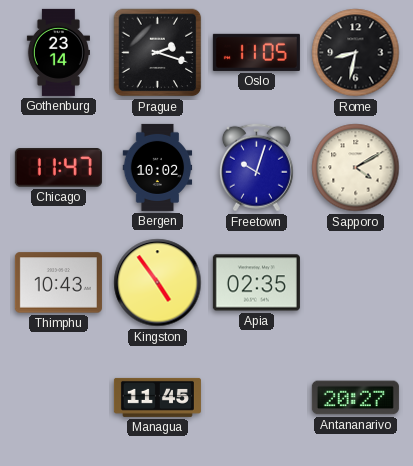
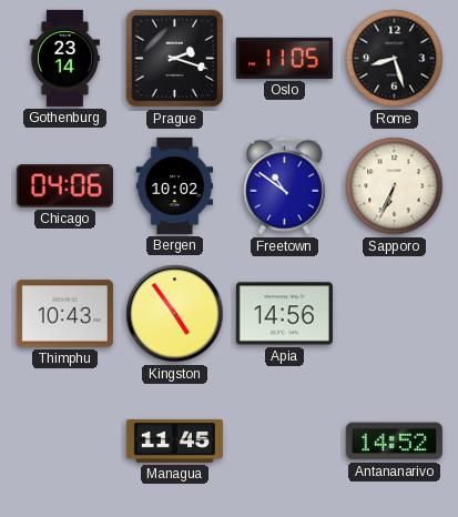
Rome: 8:32 -> 8:27 (395, 59)
Chicago: 11:47 -> 04:06 (64, 186)
Freetown: 10:03 -> 10:51 (284, 186)
Sapporo: 4:10 -> 6:34 (395, 186)
Apia: 02:35 -> 14:56 (284, 314)
Antananarivo: 20:27 -> 14:52 (394, 442)
